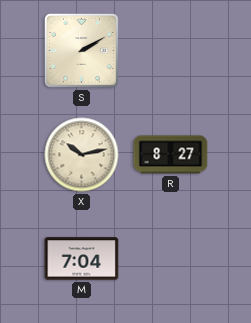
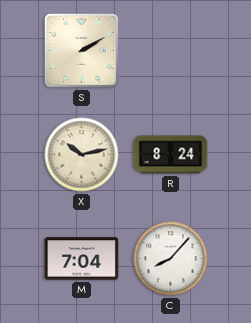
R: 8:27 -> 8:24 (171, 155)
C: none -> 8:07 (171, 259)
